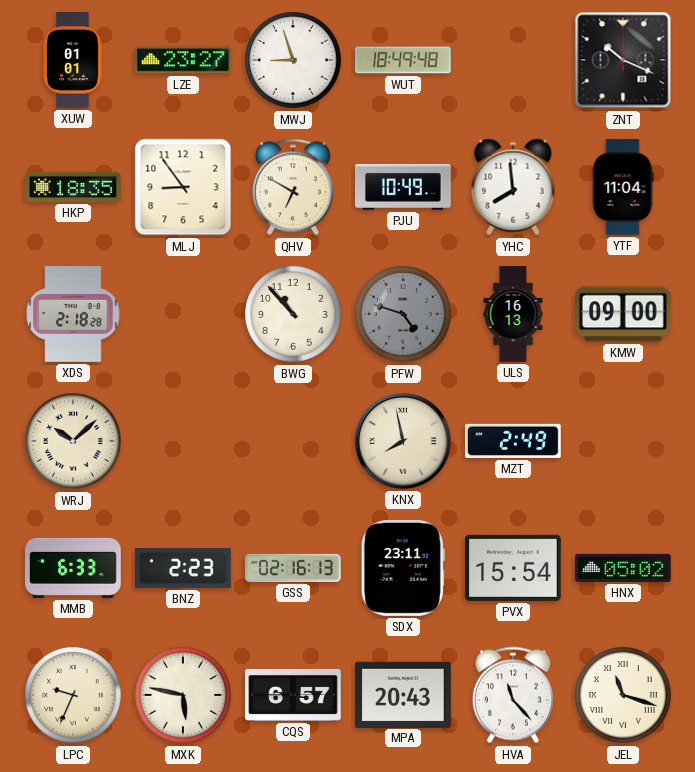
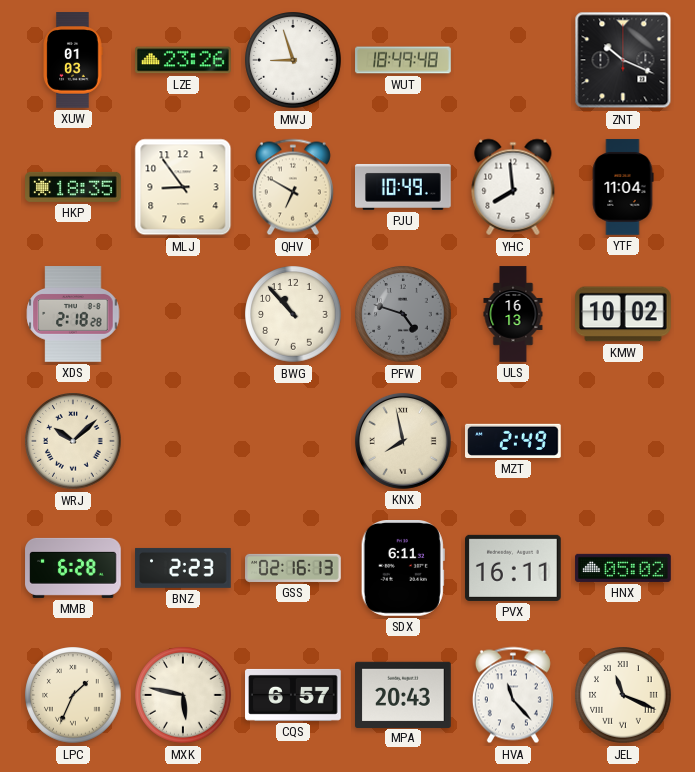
XUW: 01:01 -> 01:03 (73, 60)
LZE: 23:27 -> 23:26 (184, 60)
KMW: 09:00 -> 10:02 (624, 314)
MMB: 6:33 -> 6:28 (73, 568)
SDX: 23:11 -> 6:11 (403, 569)
PVX: 15:54 -> 16:11 (514, 568)
LPC: 9:34 -> 1:34 (73, 695)
JEL: 11:18 -> 11:19 (623, 695)
